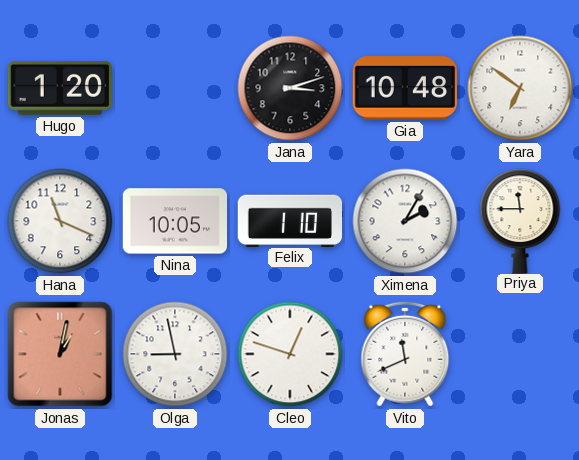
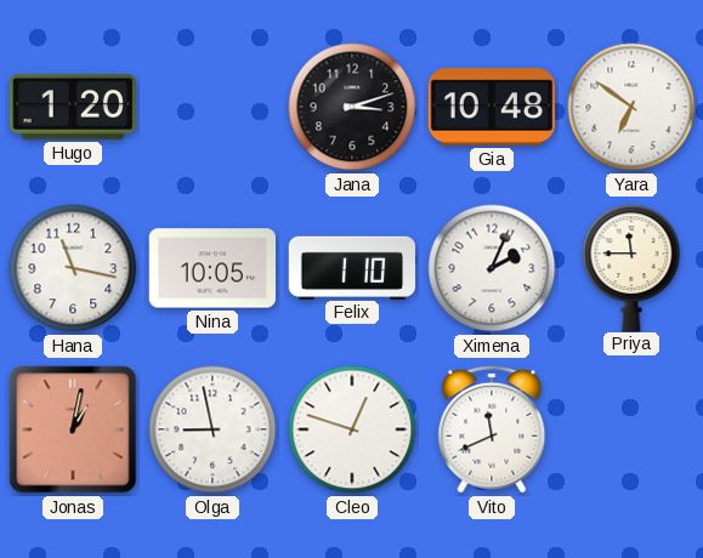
Hana: 11:19 -> 11:17 (73, 268)
Ximena: 2:05 -> 2:04 (492, 268)
